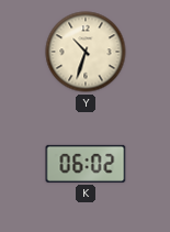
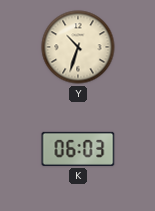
K: 06:02 -> 06:03 (78, 149)
